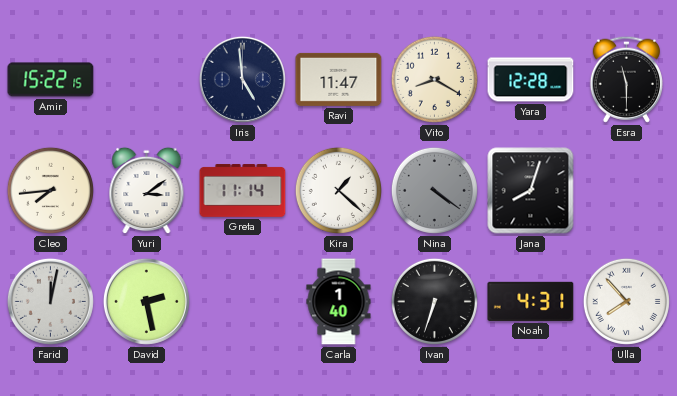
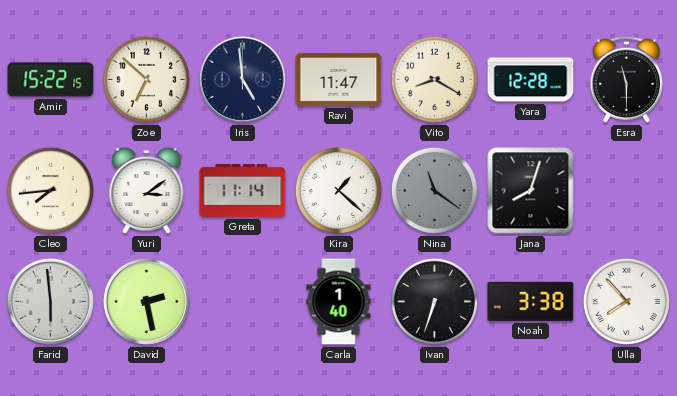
Zoe: none -> 6:52 (146, 79)
Nina: 4:21 -> 11:21 (434, 190)
Farid: 12:02 -> 5:59 (50, 301)
Noah: 4:31 -> 3:38 (531, 301)
